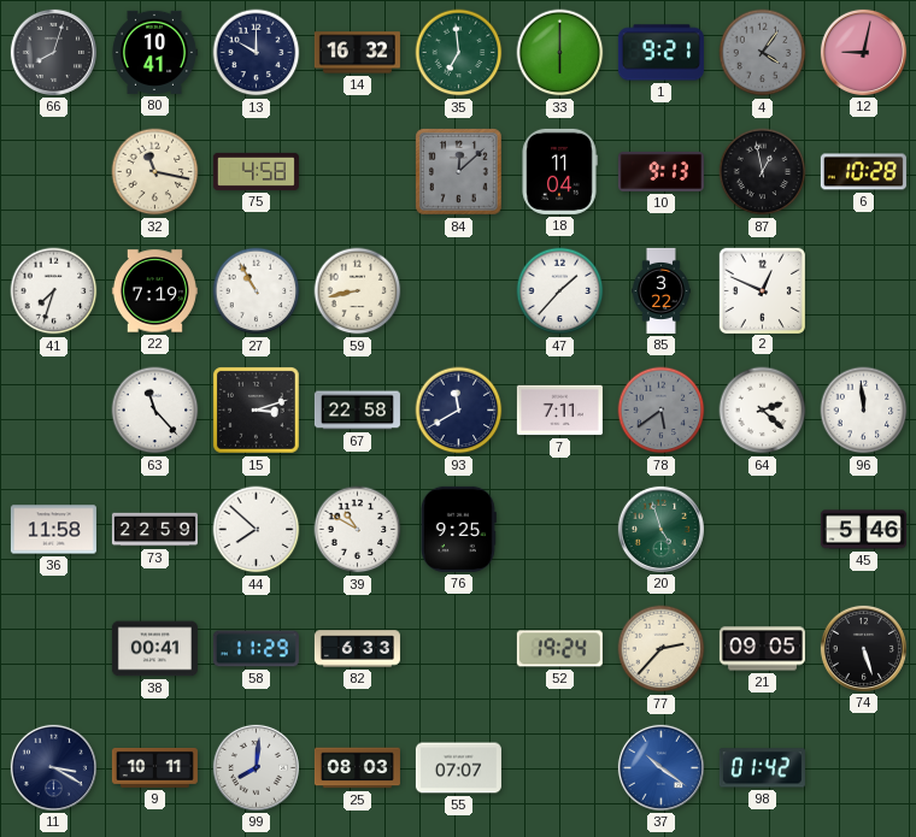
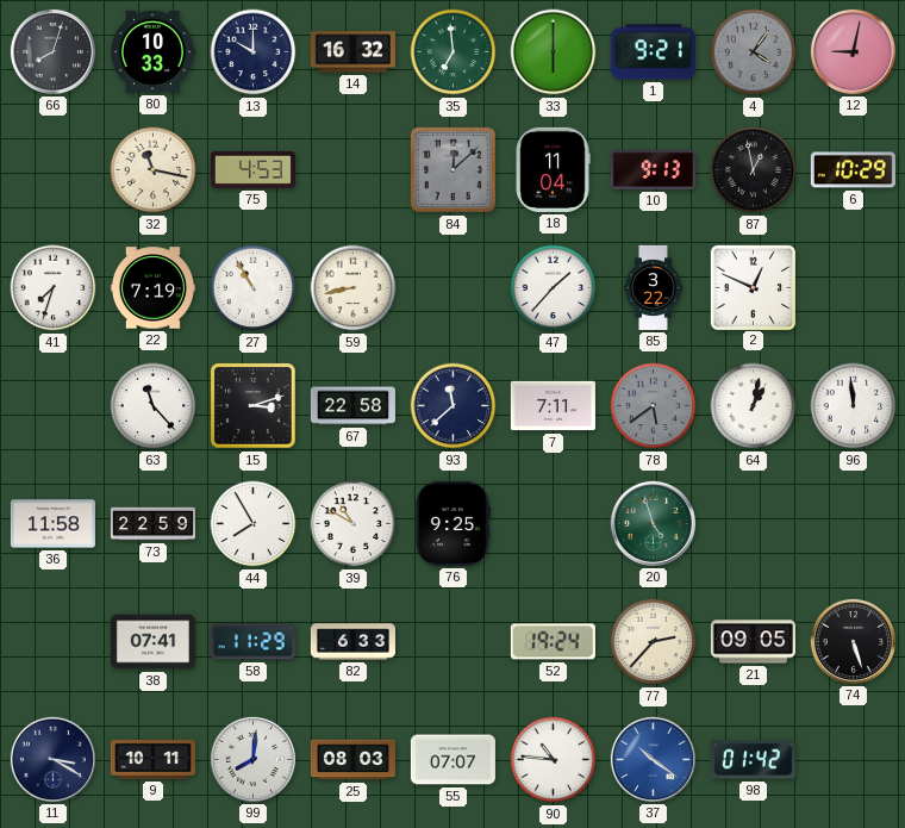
80: 10:41 -> 10:33 (154, 51)
75: 4:58 -> 4:53 (252, 169)
6: 10:28 -> 10:29 (853, 170)
93: 11:40 -> 11:38 (454, 406)
64: 2:22 -> 1:02 (754, 406)
44: 7:52 -> 7:55 (254, 524)
45: 5:46 -> none (863, 530)
38: 00:41 -> 07:41 (152, 642)
90: none -> 10:46 (554, 760)
